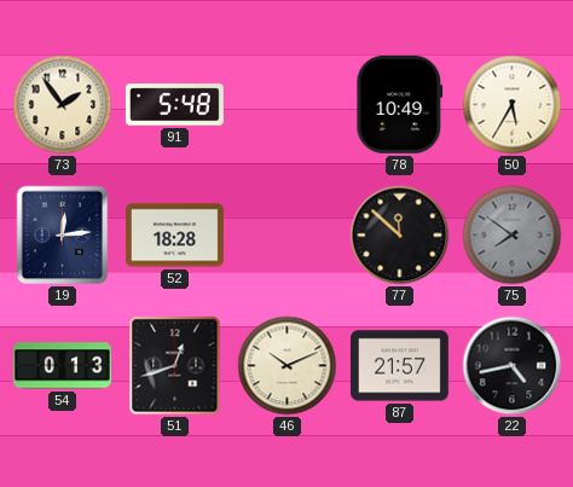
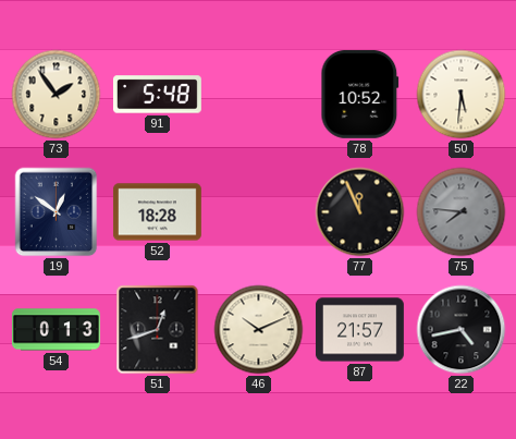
78: 10:49 -> 10:52 (360, 94)
50: 5:35 -> 5:31 (462, 95)
19: 12:14 -> 12:51 (57, 212)
77: 11:52 -> 11:56 (360, 212)
75: 7:51 -> 7:46 (462, 212)
